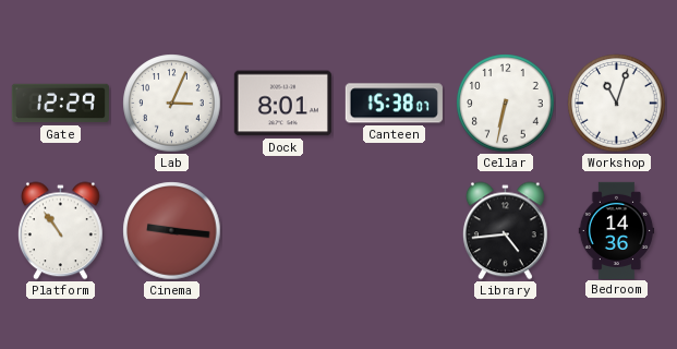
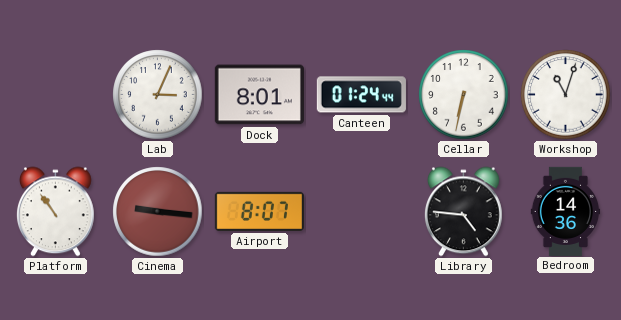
Gate: 12:29 -> none (60, 104)
Canteen: 15:38 -> 01:24 (361, 95)
Airport: none -> 8:07 (259, 211)
Library: 4:44 -> 4:46 (463, 212)
